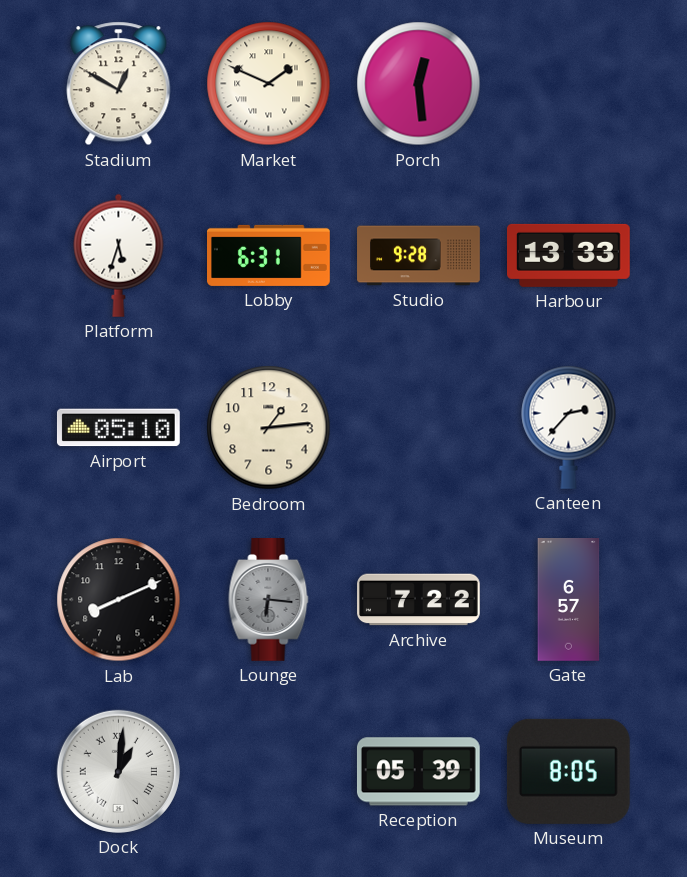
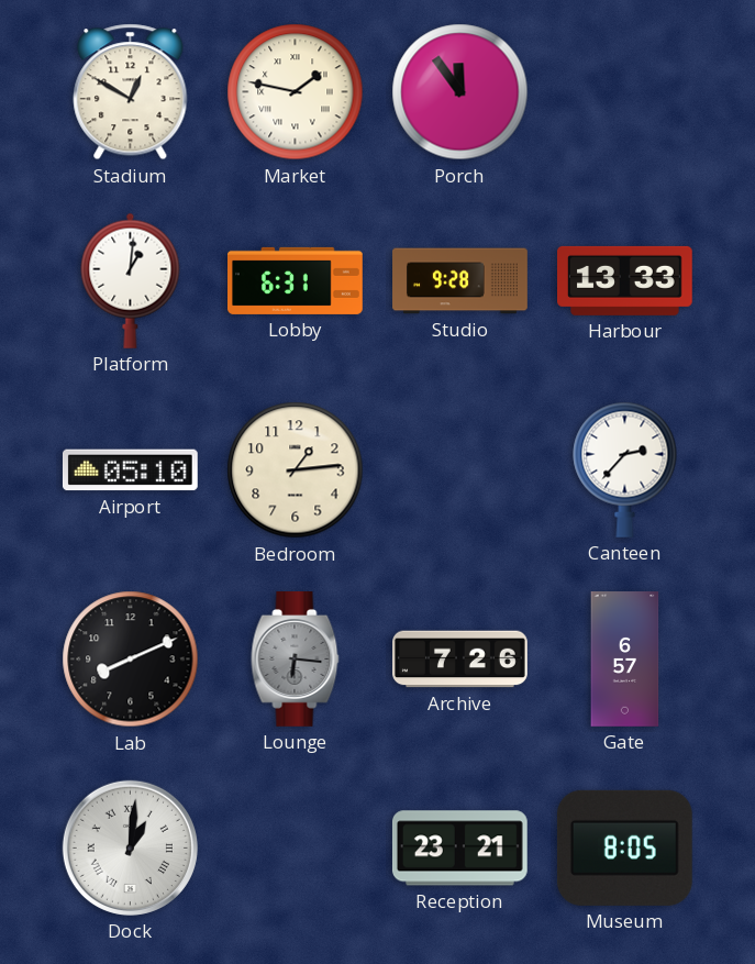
Market: 1:49 -> 1:47 (296, 92)
Porch: 12:29 -> 11:54 (460, 92)
Platform: 5:33 -> 1:01 (131, 280)
Archive: 7:22 -> 7:26 (460, 660)
Reception: 05:39 -> 23:21 (459, 849)
